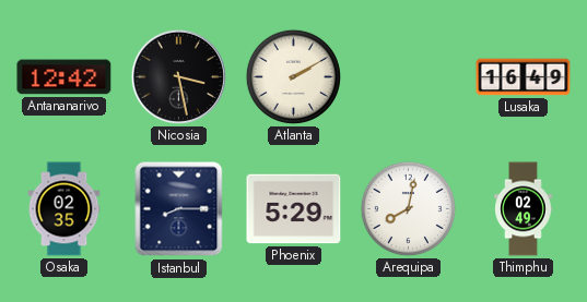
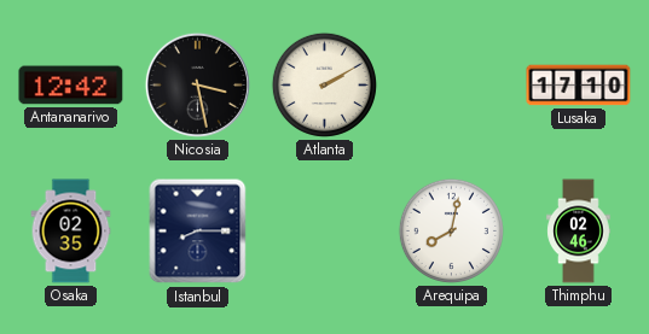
Lusaka: 16:49 -> 17:10 (579, 86)
Phoenix: 5:29 -> none (294, 209)
Thimphu: 02:49 -> 02:46 (579, 232)
